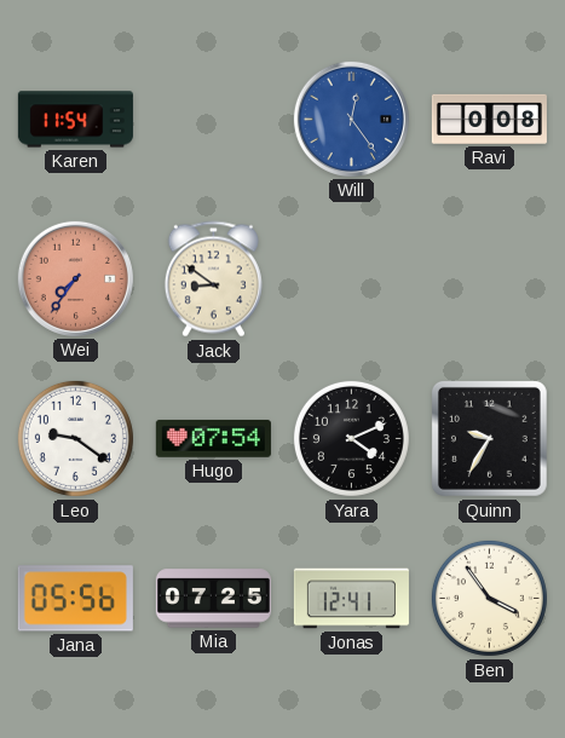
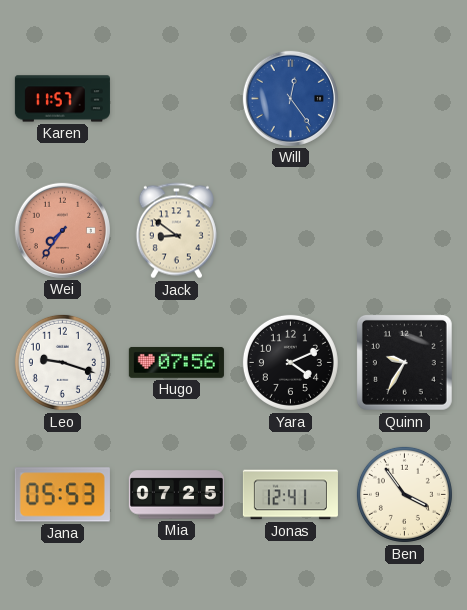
Karen: 11:54 -> 11:57 (62, 99)
Ravi: 0:08 -> none (489, 119)
Leo: 9:21 -> 9:18 (62, 362)
Hugo: 07:54 -> 07:56 (176, 362)
Jana: 05:56 -> 05:53 (62, 495)
